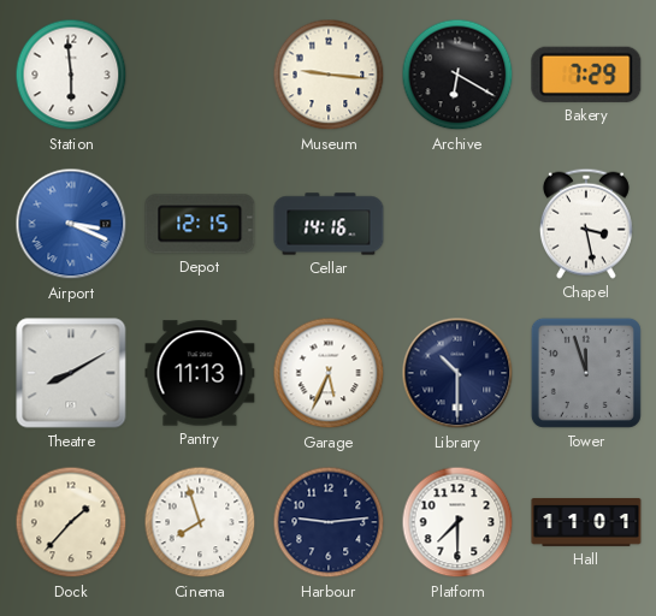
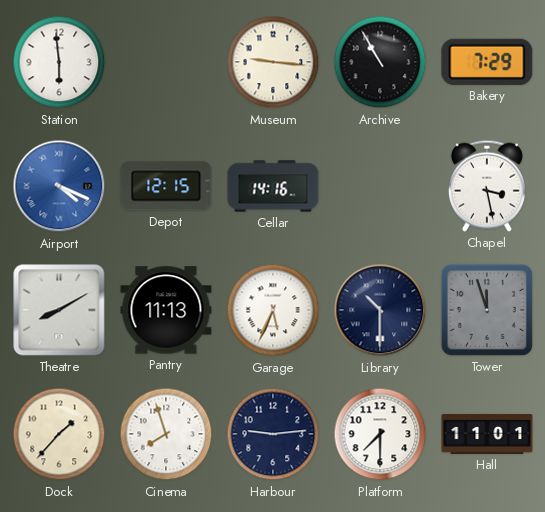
Archive: 6:20 -> 10:55 (380, 62)
Airport: 3:19 -> 4:19 (59, 186)
